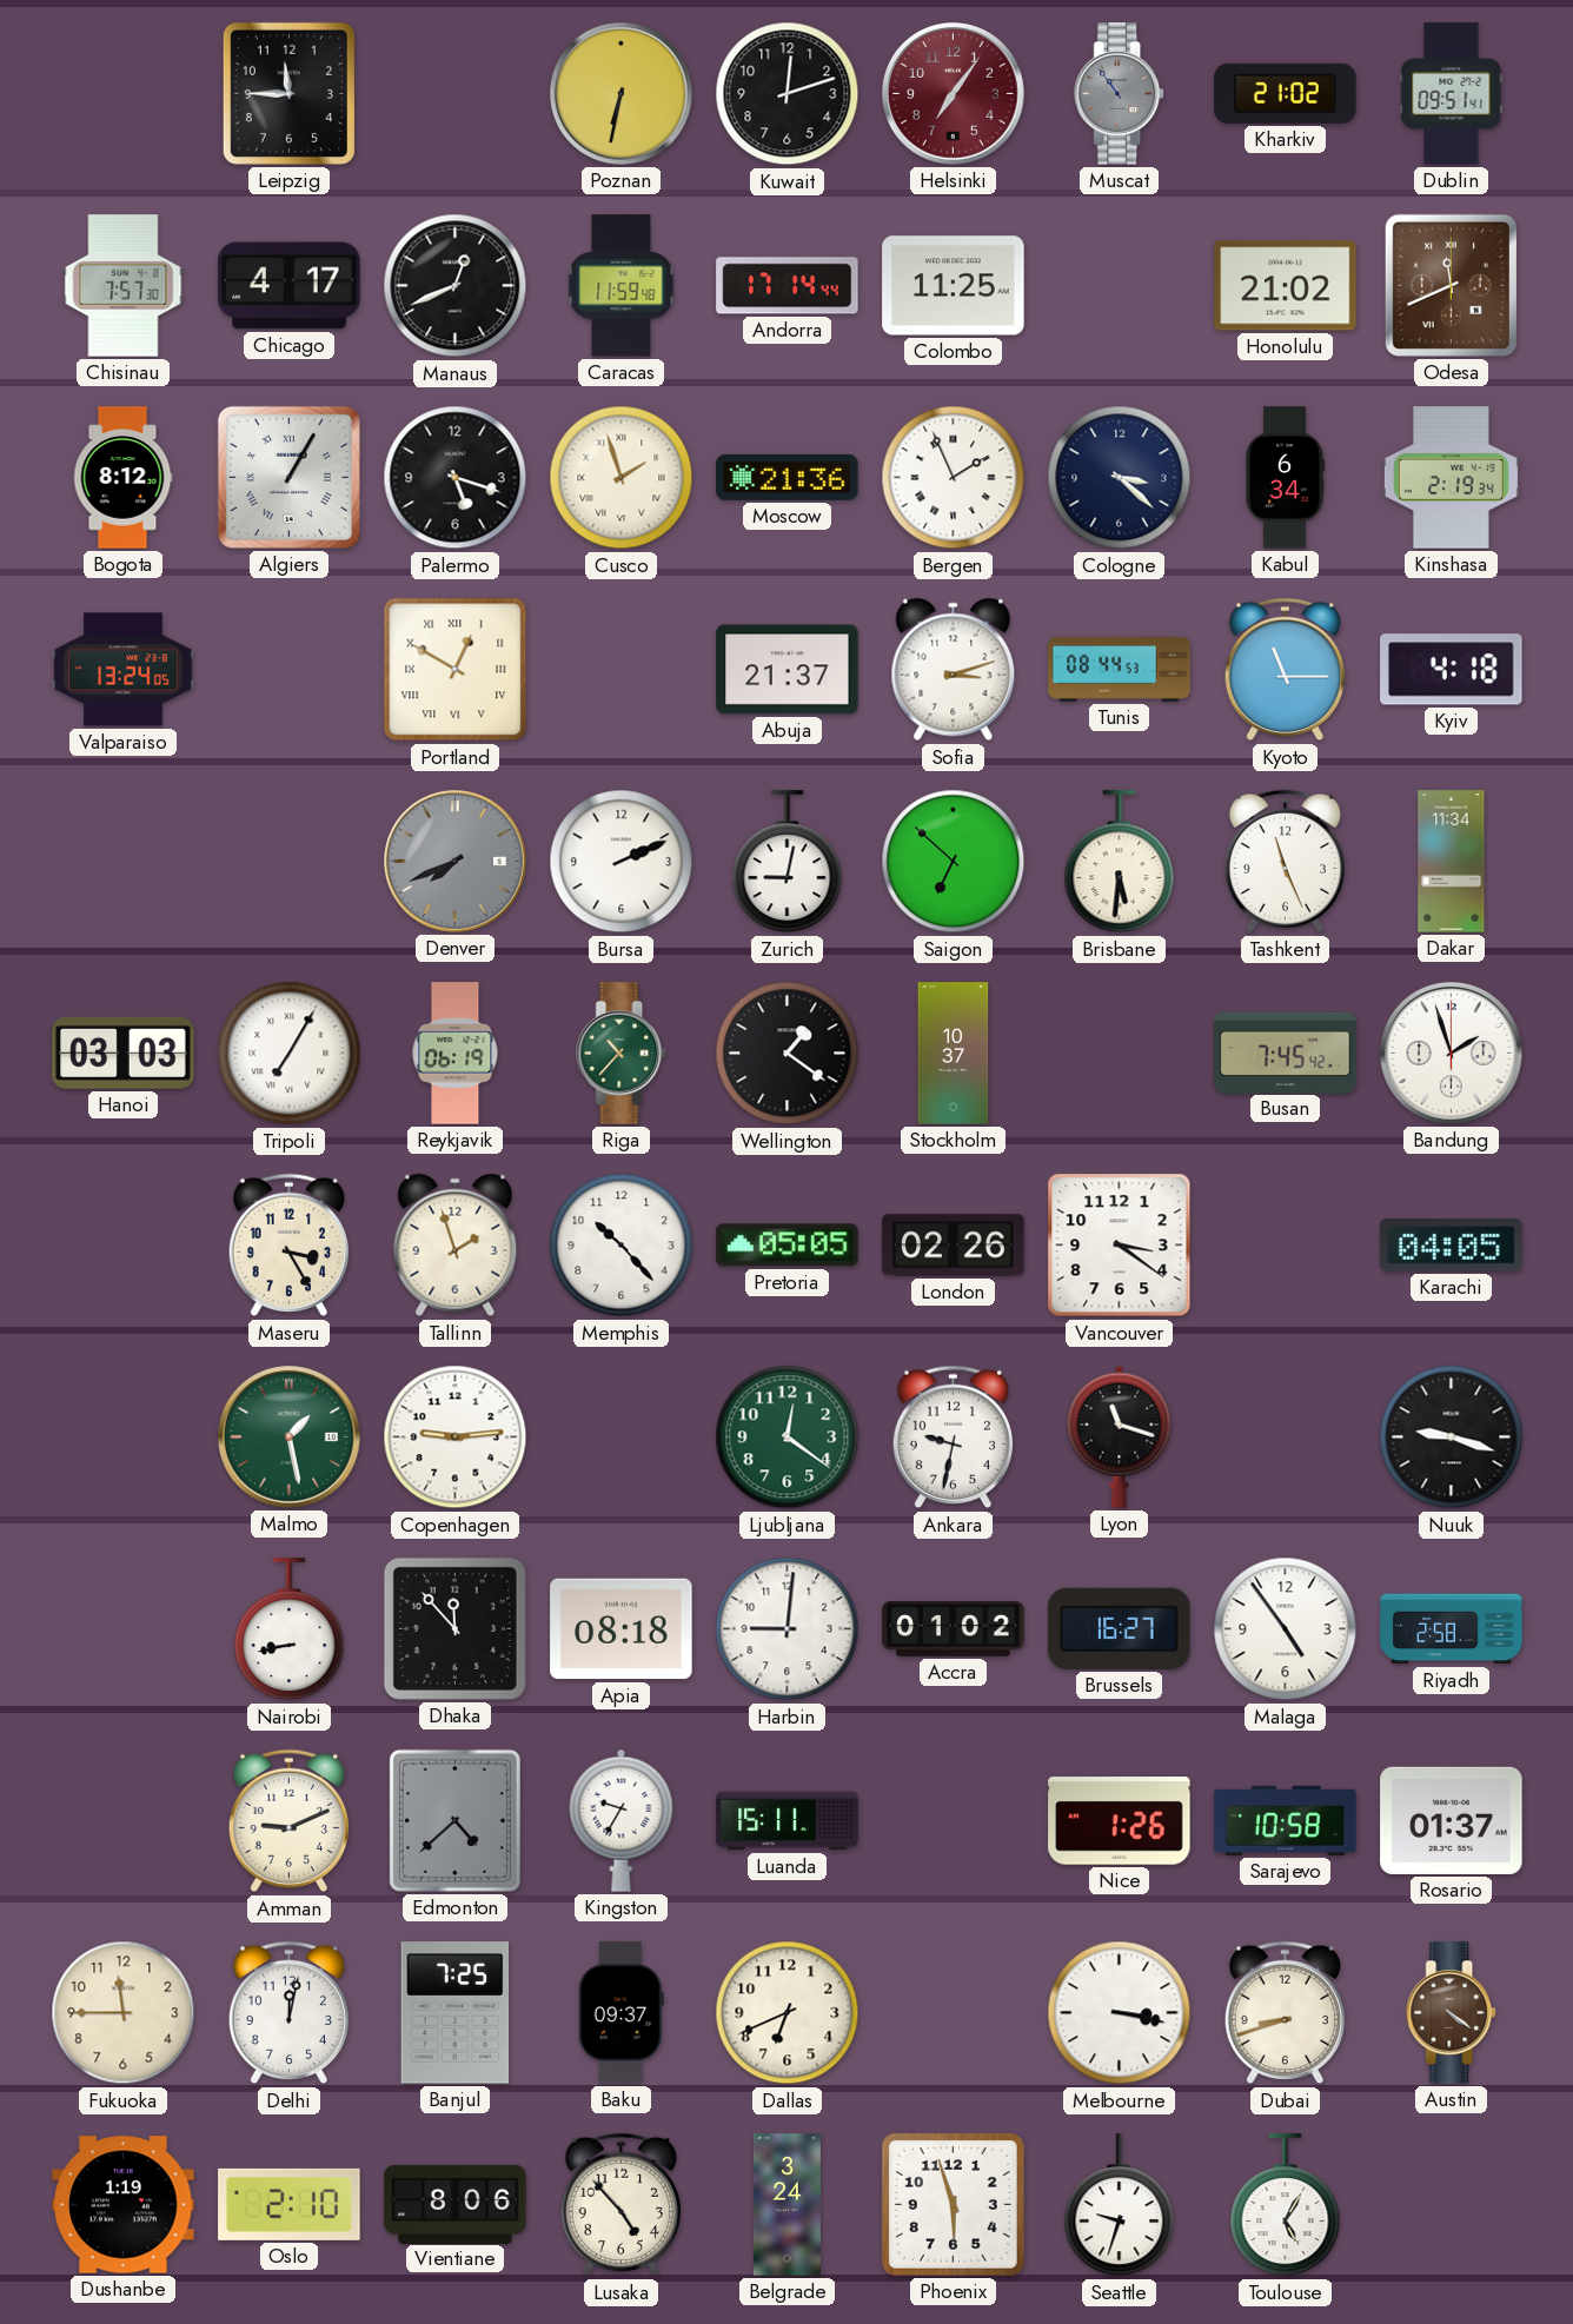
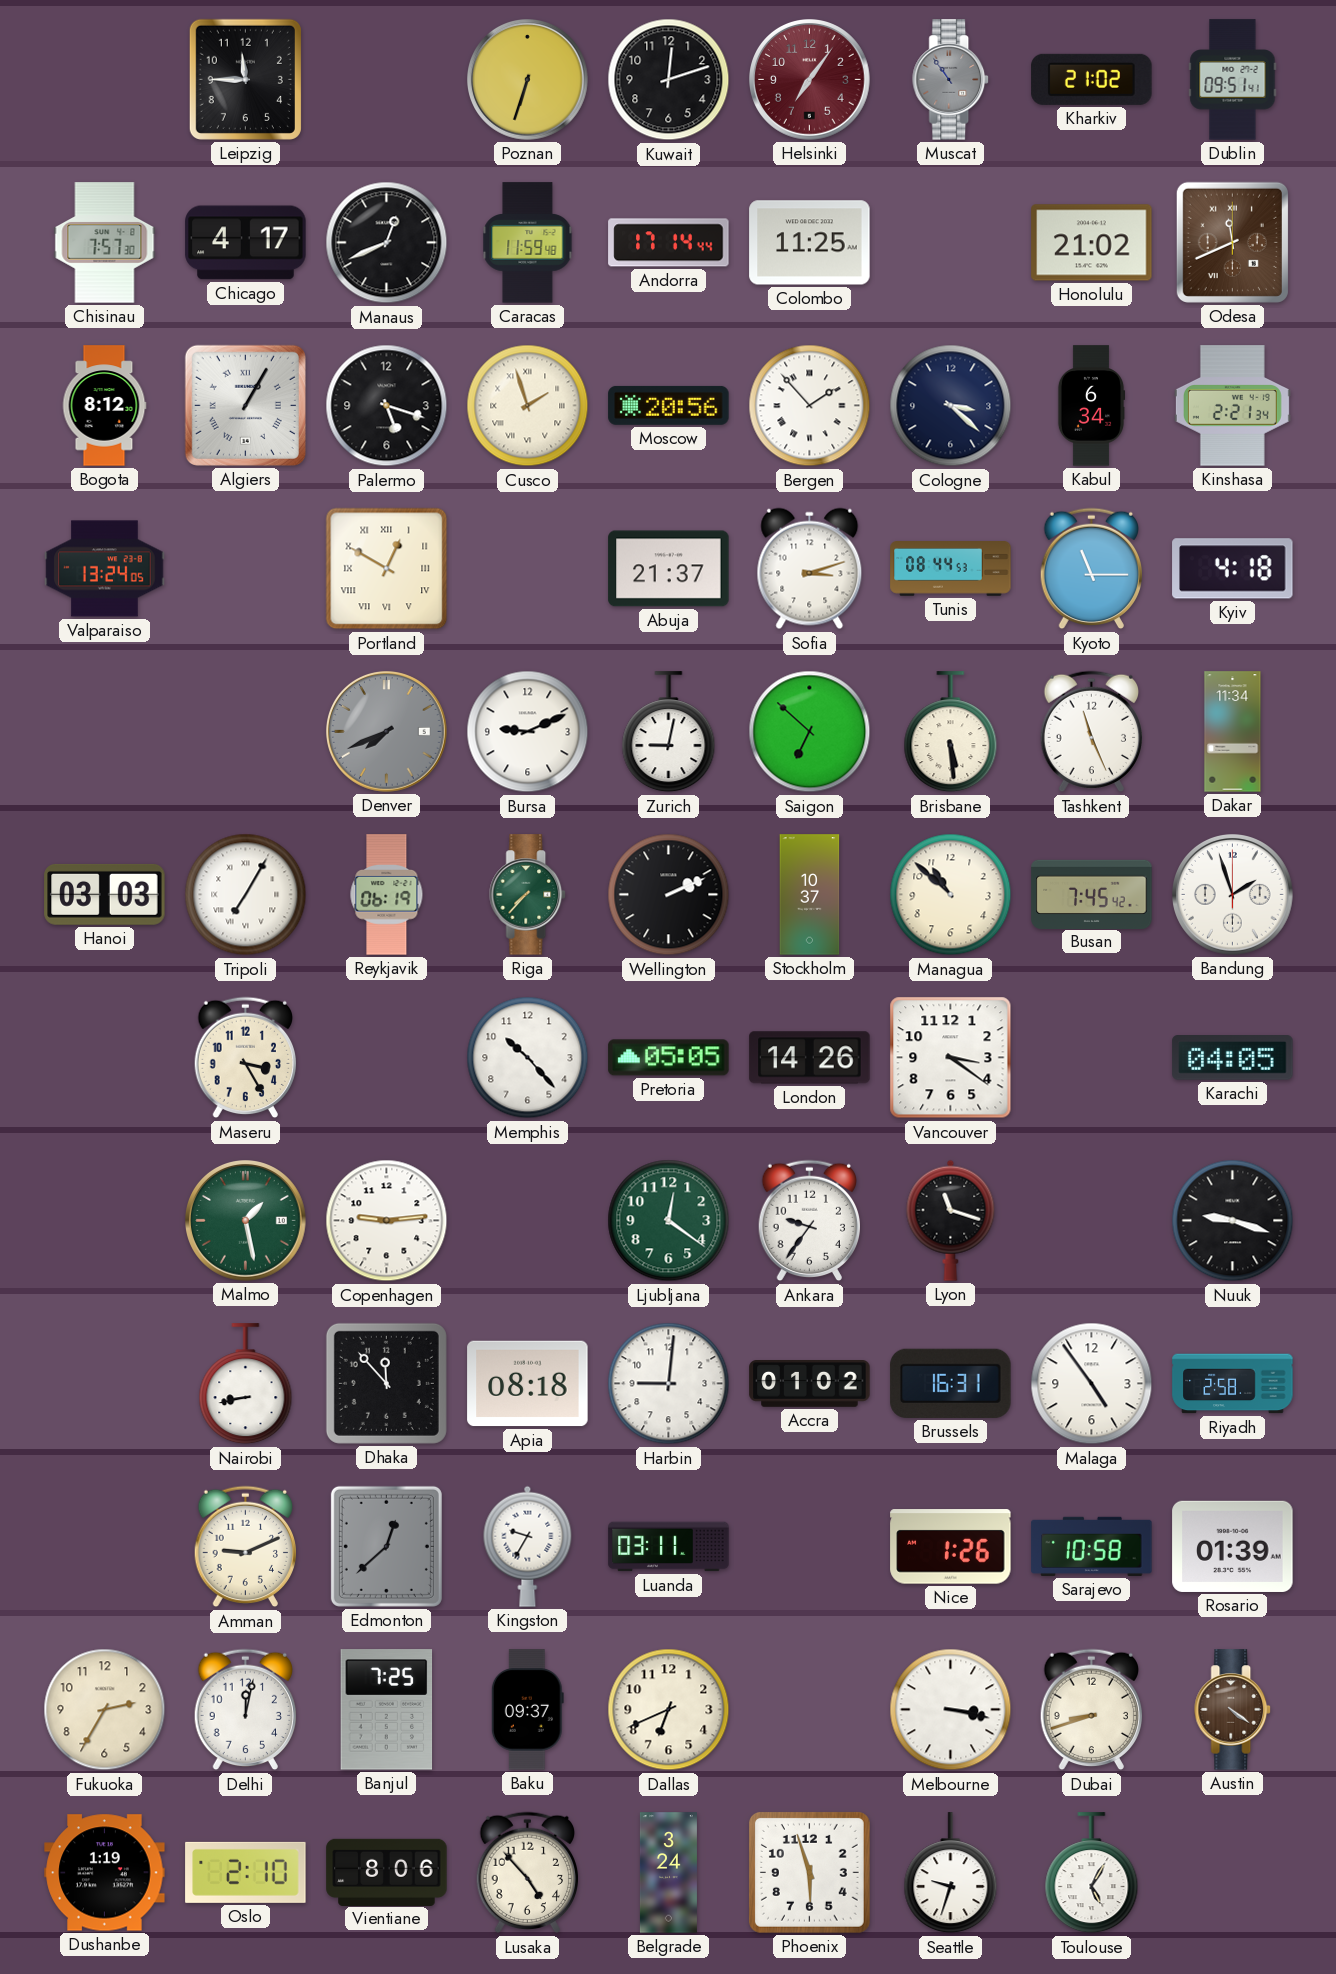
Poznan: 6:32 -> 6:33 (528, 80)
Moscow: 21:36 -> 20:56 (669, 405)
Bergen: 1:56 -> 1:53 (810, 406)
Kinshasa: 2:19 -> 2:21 (1232, 406)
Bursa: 2:11 -> 9:11 (528, 732)
Brisbane: 5:31 -> 5:29 (951, 732)
Riga: 10:37 -> 7:37 (528, 895)
Wellington: 1:21 -> 2:11 (669, 895)
Managua: none -> 10:52 (951, 895)
Tallinn: 1:57 -> none (456, 1246)
London: 02:26 -> 14:26 (810, 1058)
Ankara: 9:32 -> 9:36 (810, 1221)
Brussels: 16:27 -> 16:31 (951, 1383)
Edmonton: 4:38 -> 12:38 (386, 1546)
Luanda: 15:11 -> 03:11 (669, 1547)
Rosario: 01:37 -> 01:39 (1233, 1546)
Fukuoka: 11:45 -> 2:35 (105, 1710)
